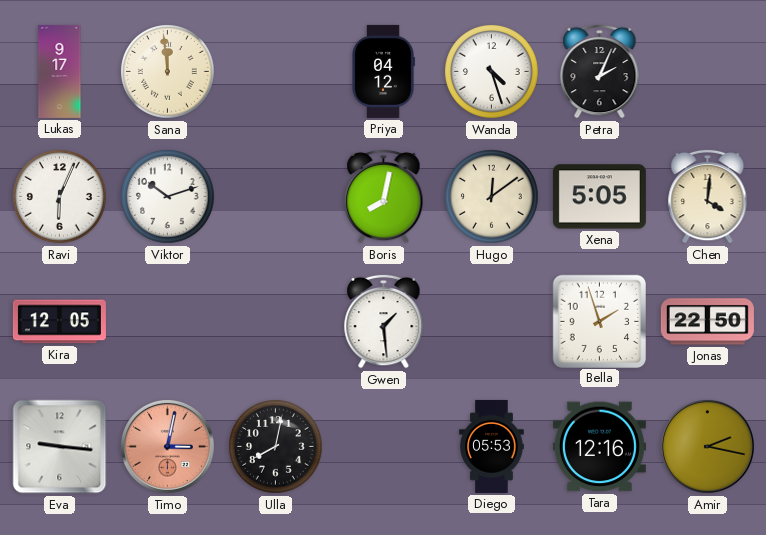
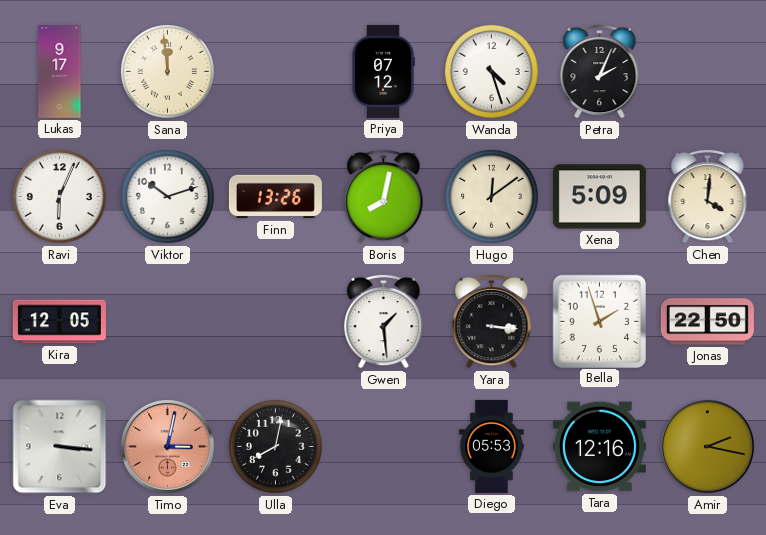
Priya: 04:12 -> 07:12 (383, 71)
Finn: none -> 13:26 (275, 197)
Xena: 5:05 -> 5:09 (599, 197)
Yara: none -> 3:16 (492, 321)
Eva: 9:16 -> 3:16 (60, 447)
